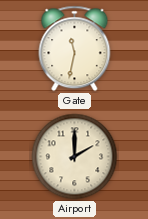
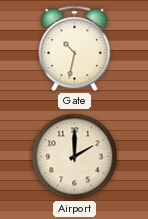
Gate: 11:32 -> 10:32 (75, 49)
